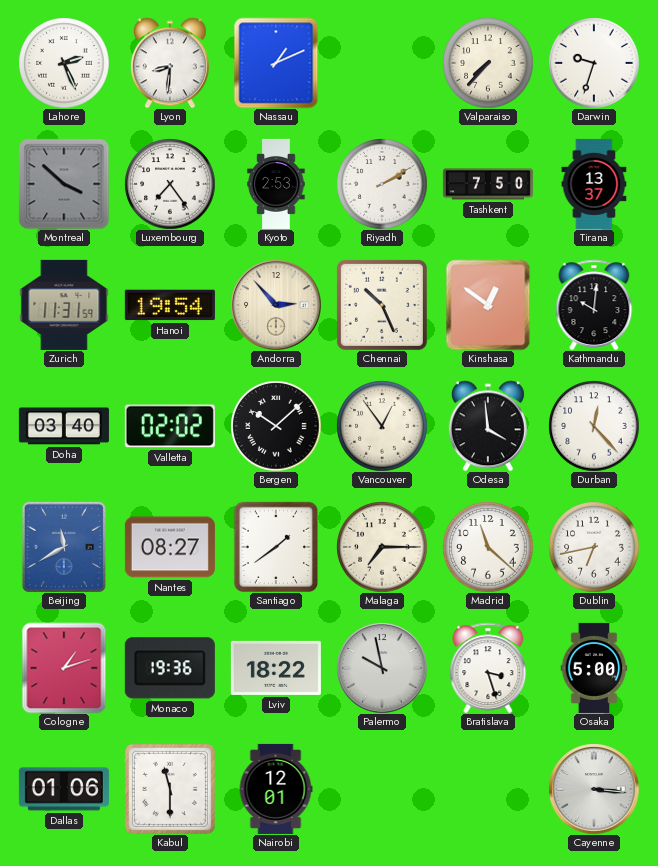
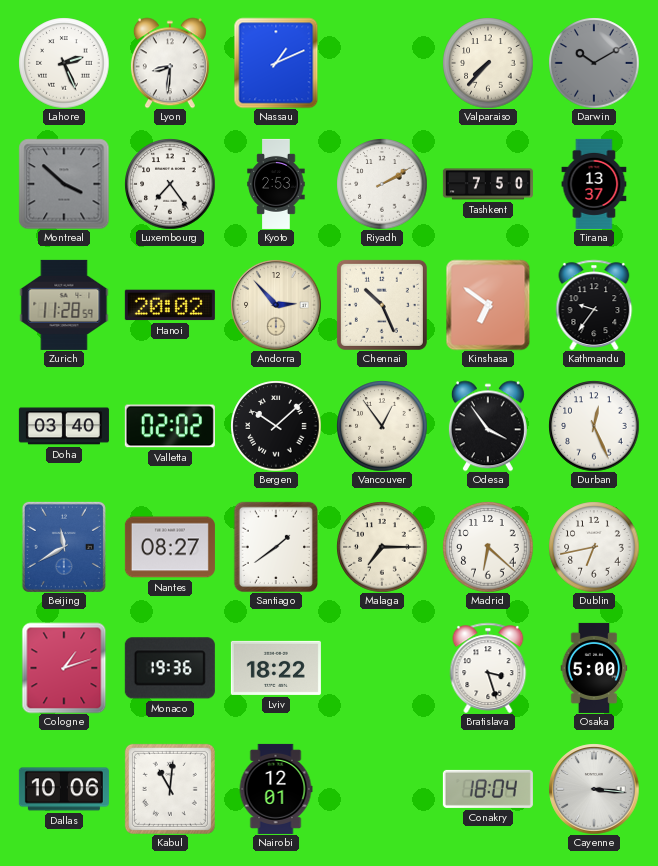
Darwin: 9:33 -> 10:10 (594, 63)
Darwin dial: white -> grey (594, 63)
Zurich: 11:31 -> 11:28 (64, 305)
Hanoi: 19:54 -> 20:02 (170, 305)
Kinshasa: 12:51 -> 6:51 (488, 305)
Kathmandu: 10:01 -> 9:36 (594, 304)
Odesa: 3:59 -> 3:54 (488, 426)
Durban: 12:23 -> 12:26 (594, 426)
Madrid: 11:22 -> 6:22 (488, 547)
Palermo: 9:58 -> none (382, 668)
Dallas: 01:06 -> 10:06 (64, 789)
Kabul: 11:30 -> 11:01 (170, 789)
Conakry: none -> 18:04 (488, 789)
